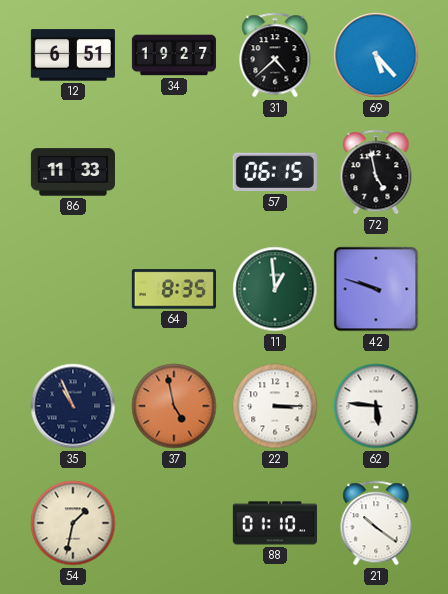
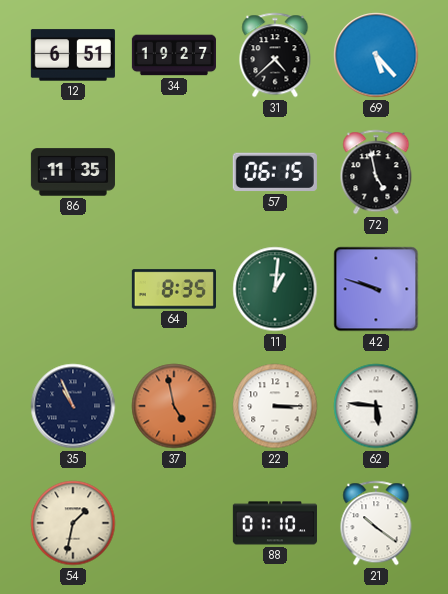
86: 11:33 -> 11:35 (73, 172)
11: 12:59 -> 1:01 (275, 289)
